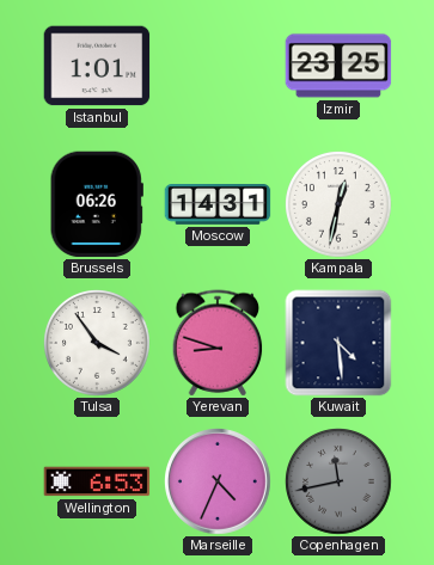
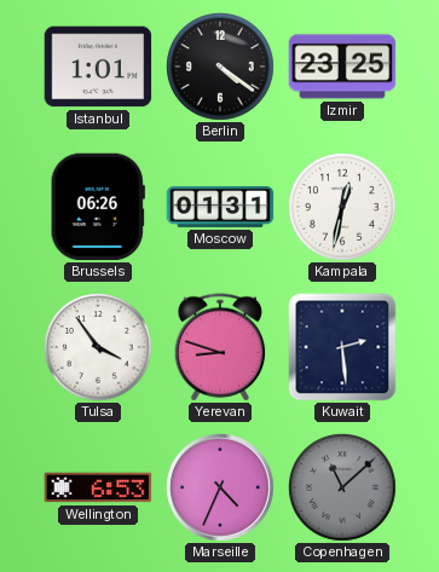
Berlin: none -> 4:21 (221, 68)
Moscow: 14:31 -> 01:31 (220, 208)
Kuwait: 4:29 -> 2:29 (342, 347)
Copenhagen: 11:43 -> 11:08 (343, 489)
